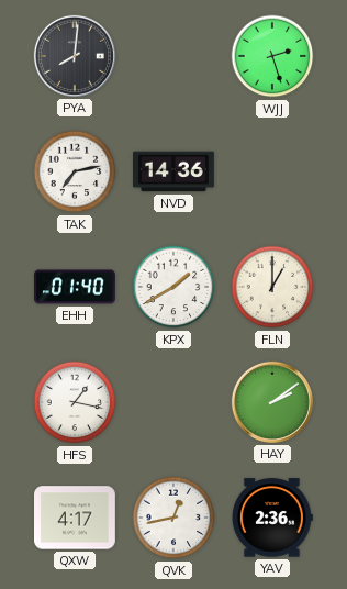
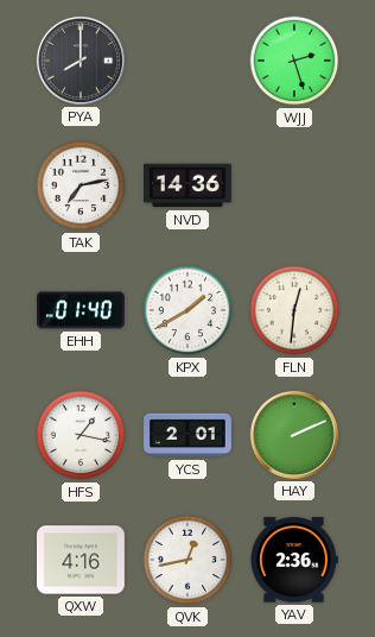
PYA: 8:01 -> 8:00 (81, 61)
FLN: 1:00 -> 12:31 (294, 310)
YCS: none -> 2:01 (189, 435)
HAY: 2:09 -> 2:11 (294, 435)
QXW: 4:17 -> 4:16 (82, 560)
